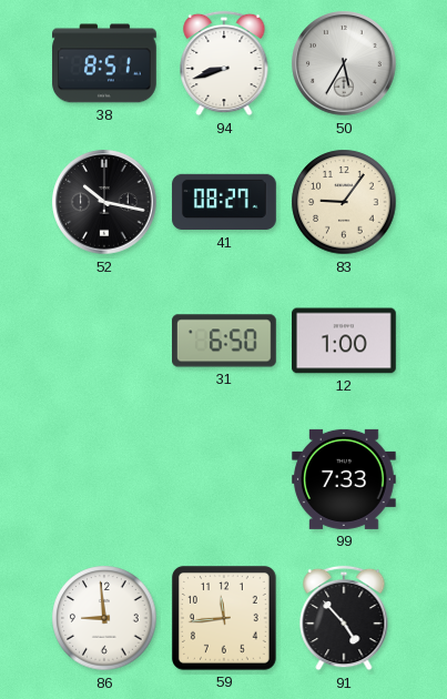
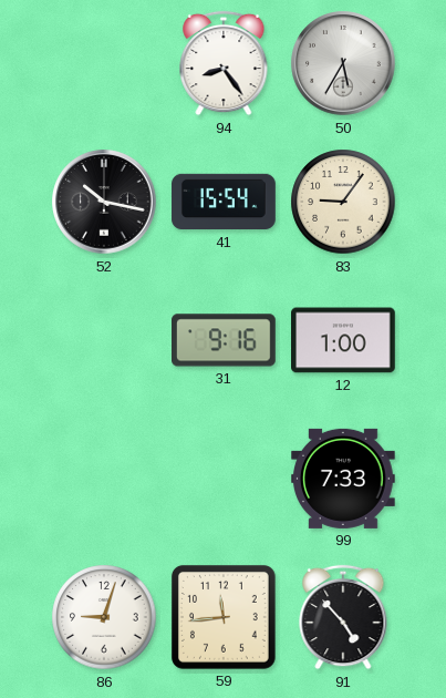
38: 8:51 -> none (104, 63)
94: 8:42 -> 8:24 (224, 63)
41: 08:27 -> 15:54 (224, 202)
31: 6:50 -> 9:16 (225, 340)
86: 8:59 -> 9:03 (104, 617)
